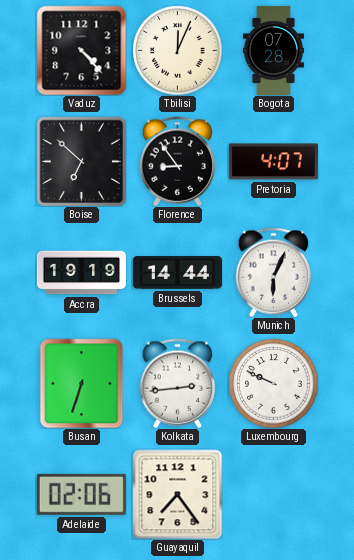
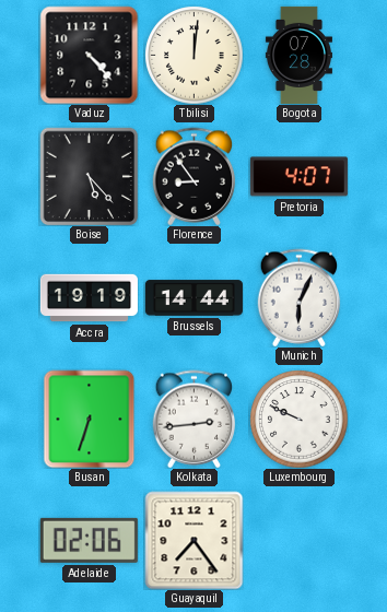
Tbilisi: 12:04 -> 12:01 (193, 55)
Boise: 6:52 -> 5:23 (89, 176)
